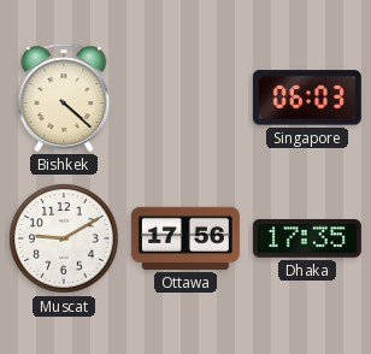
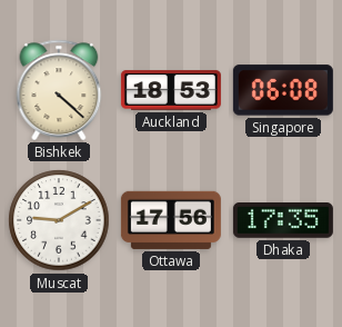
Auckland: none -> 18:53 (171, 90)
Singapore: 06:03 -> 06:08 (283, 90)
